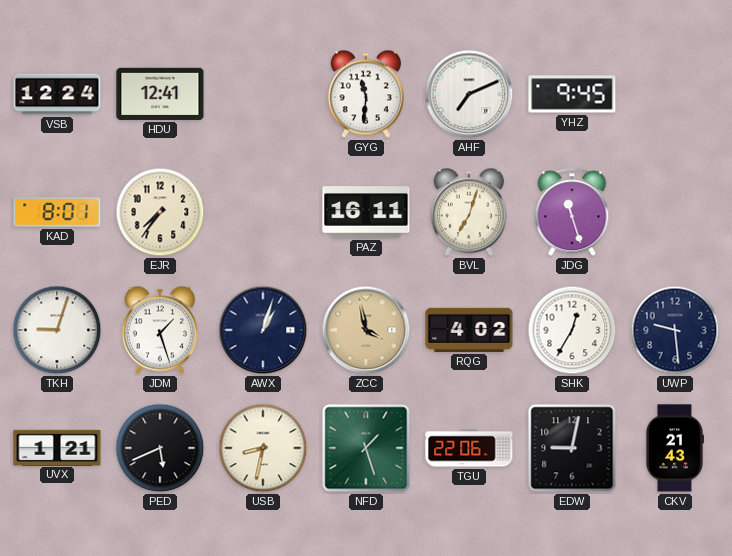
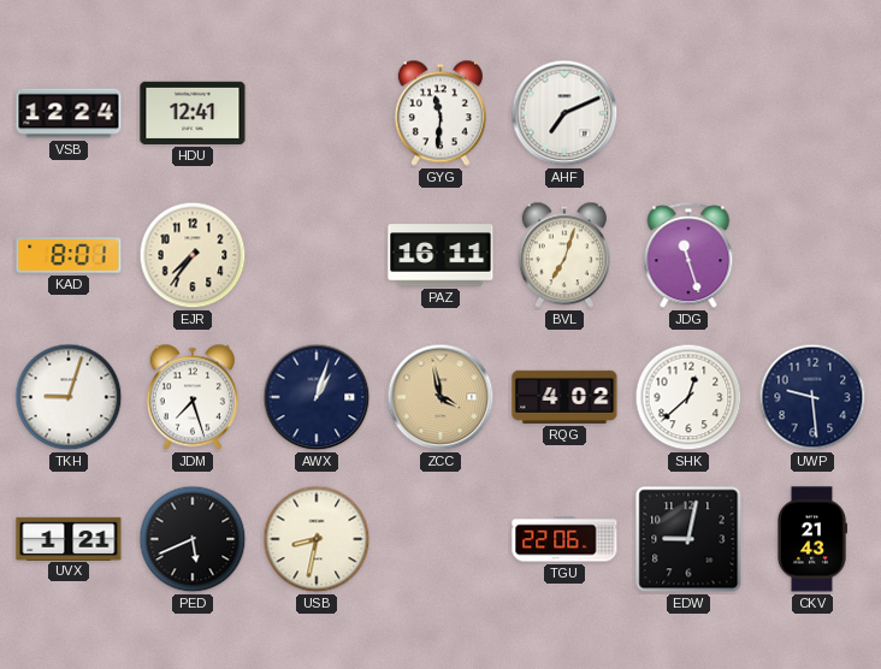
YHZ: 9:45 -> none (572, 94)
JDM: 1:27 -> 7:27 (193, 397)
SHK: 12:35 -> 12:38 (688, 397)
NFD: 1:27 -> none (366, 448)
